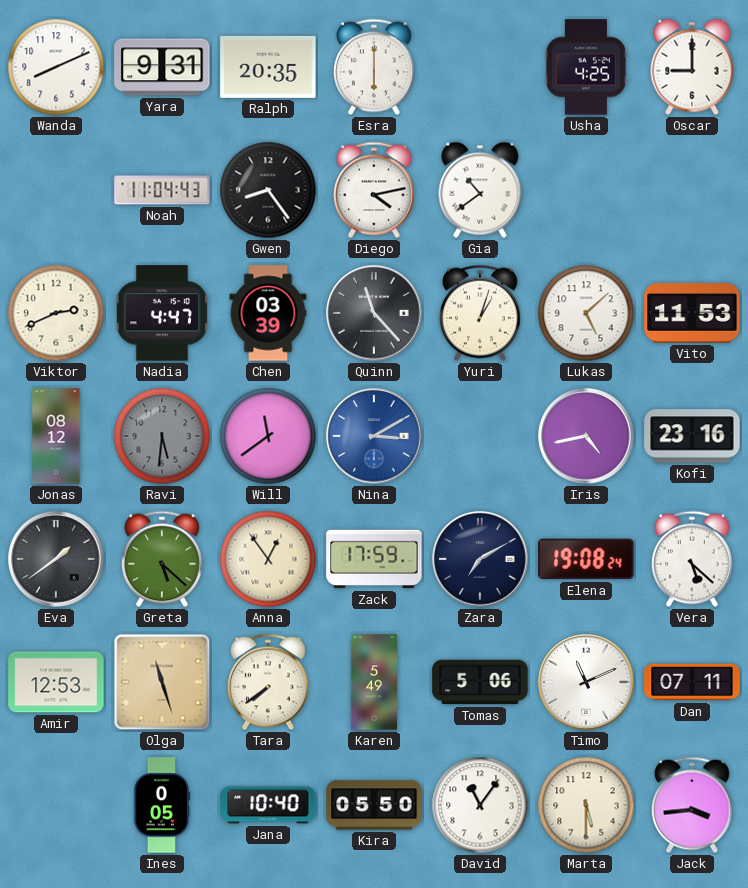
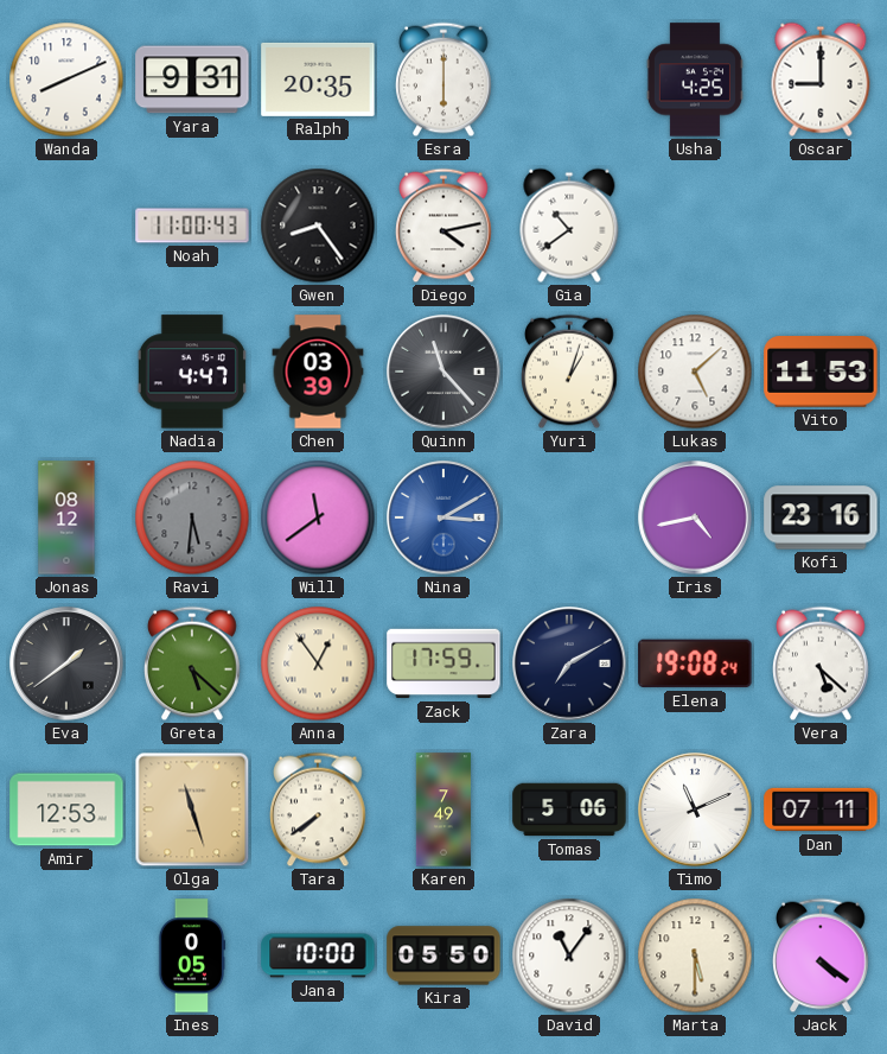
Noah: 11:04 -> 11:00 (192, 226)
Viktor: 2:41 -> none (56, 313)
Karen: 5:49 -> 7:49 (442, 809)
Jana: 10:40 -> 10:00 (318, 955)
Jack: 3:44 -> 4:21 (822, 955)
